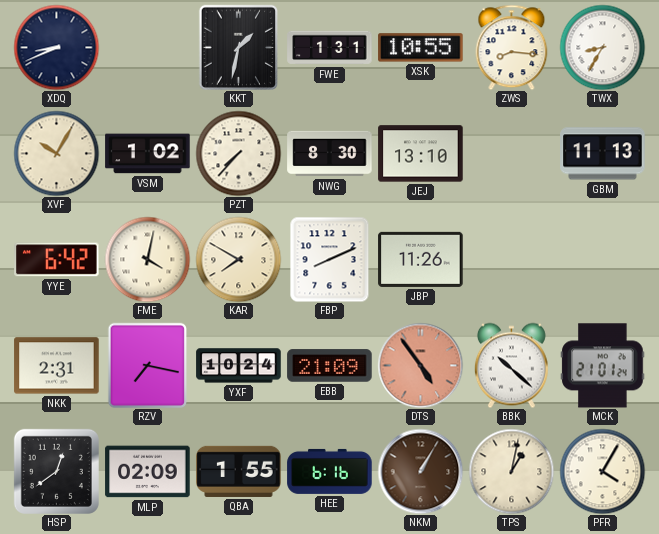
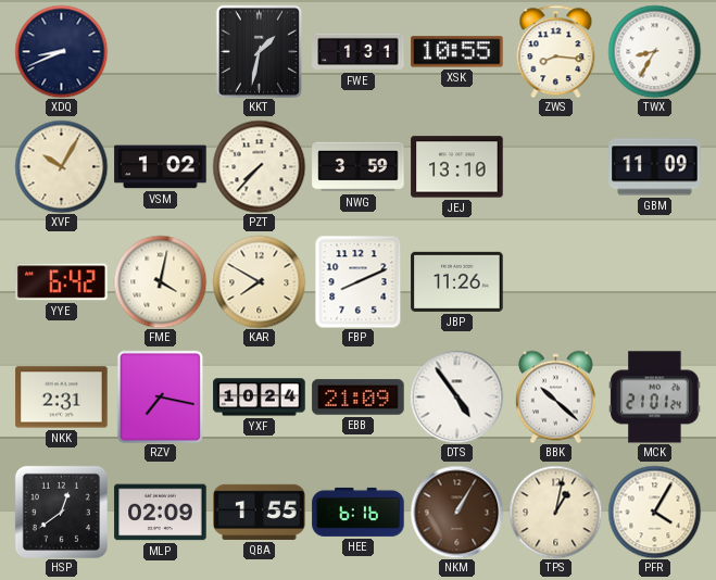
NWG: 8:30 -> 3:59 (359, 167)
GBM: 11:13 -> 11:09 (655, 167)
DTS dial: salmon -> white (456, 396)
